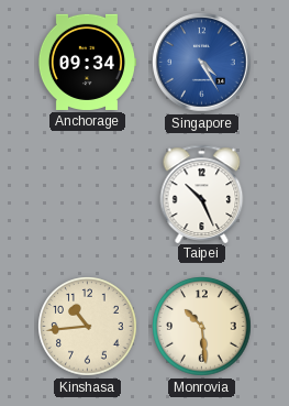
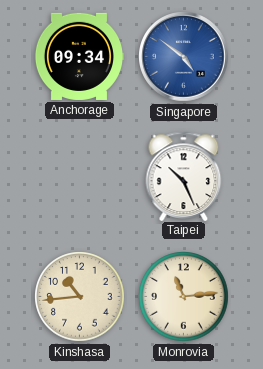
Singapore: 4:25 -> 4:51 (184, 57)
Monrovia: 10:29 -> 11:14 (184, 297)
